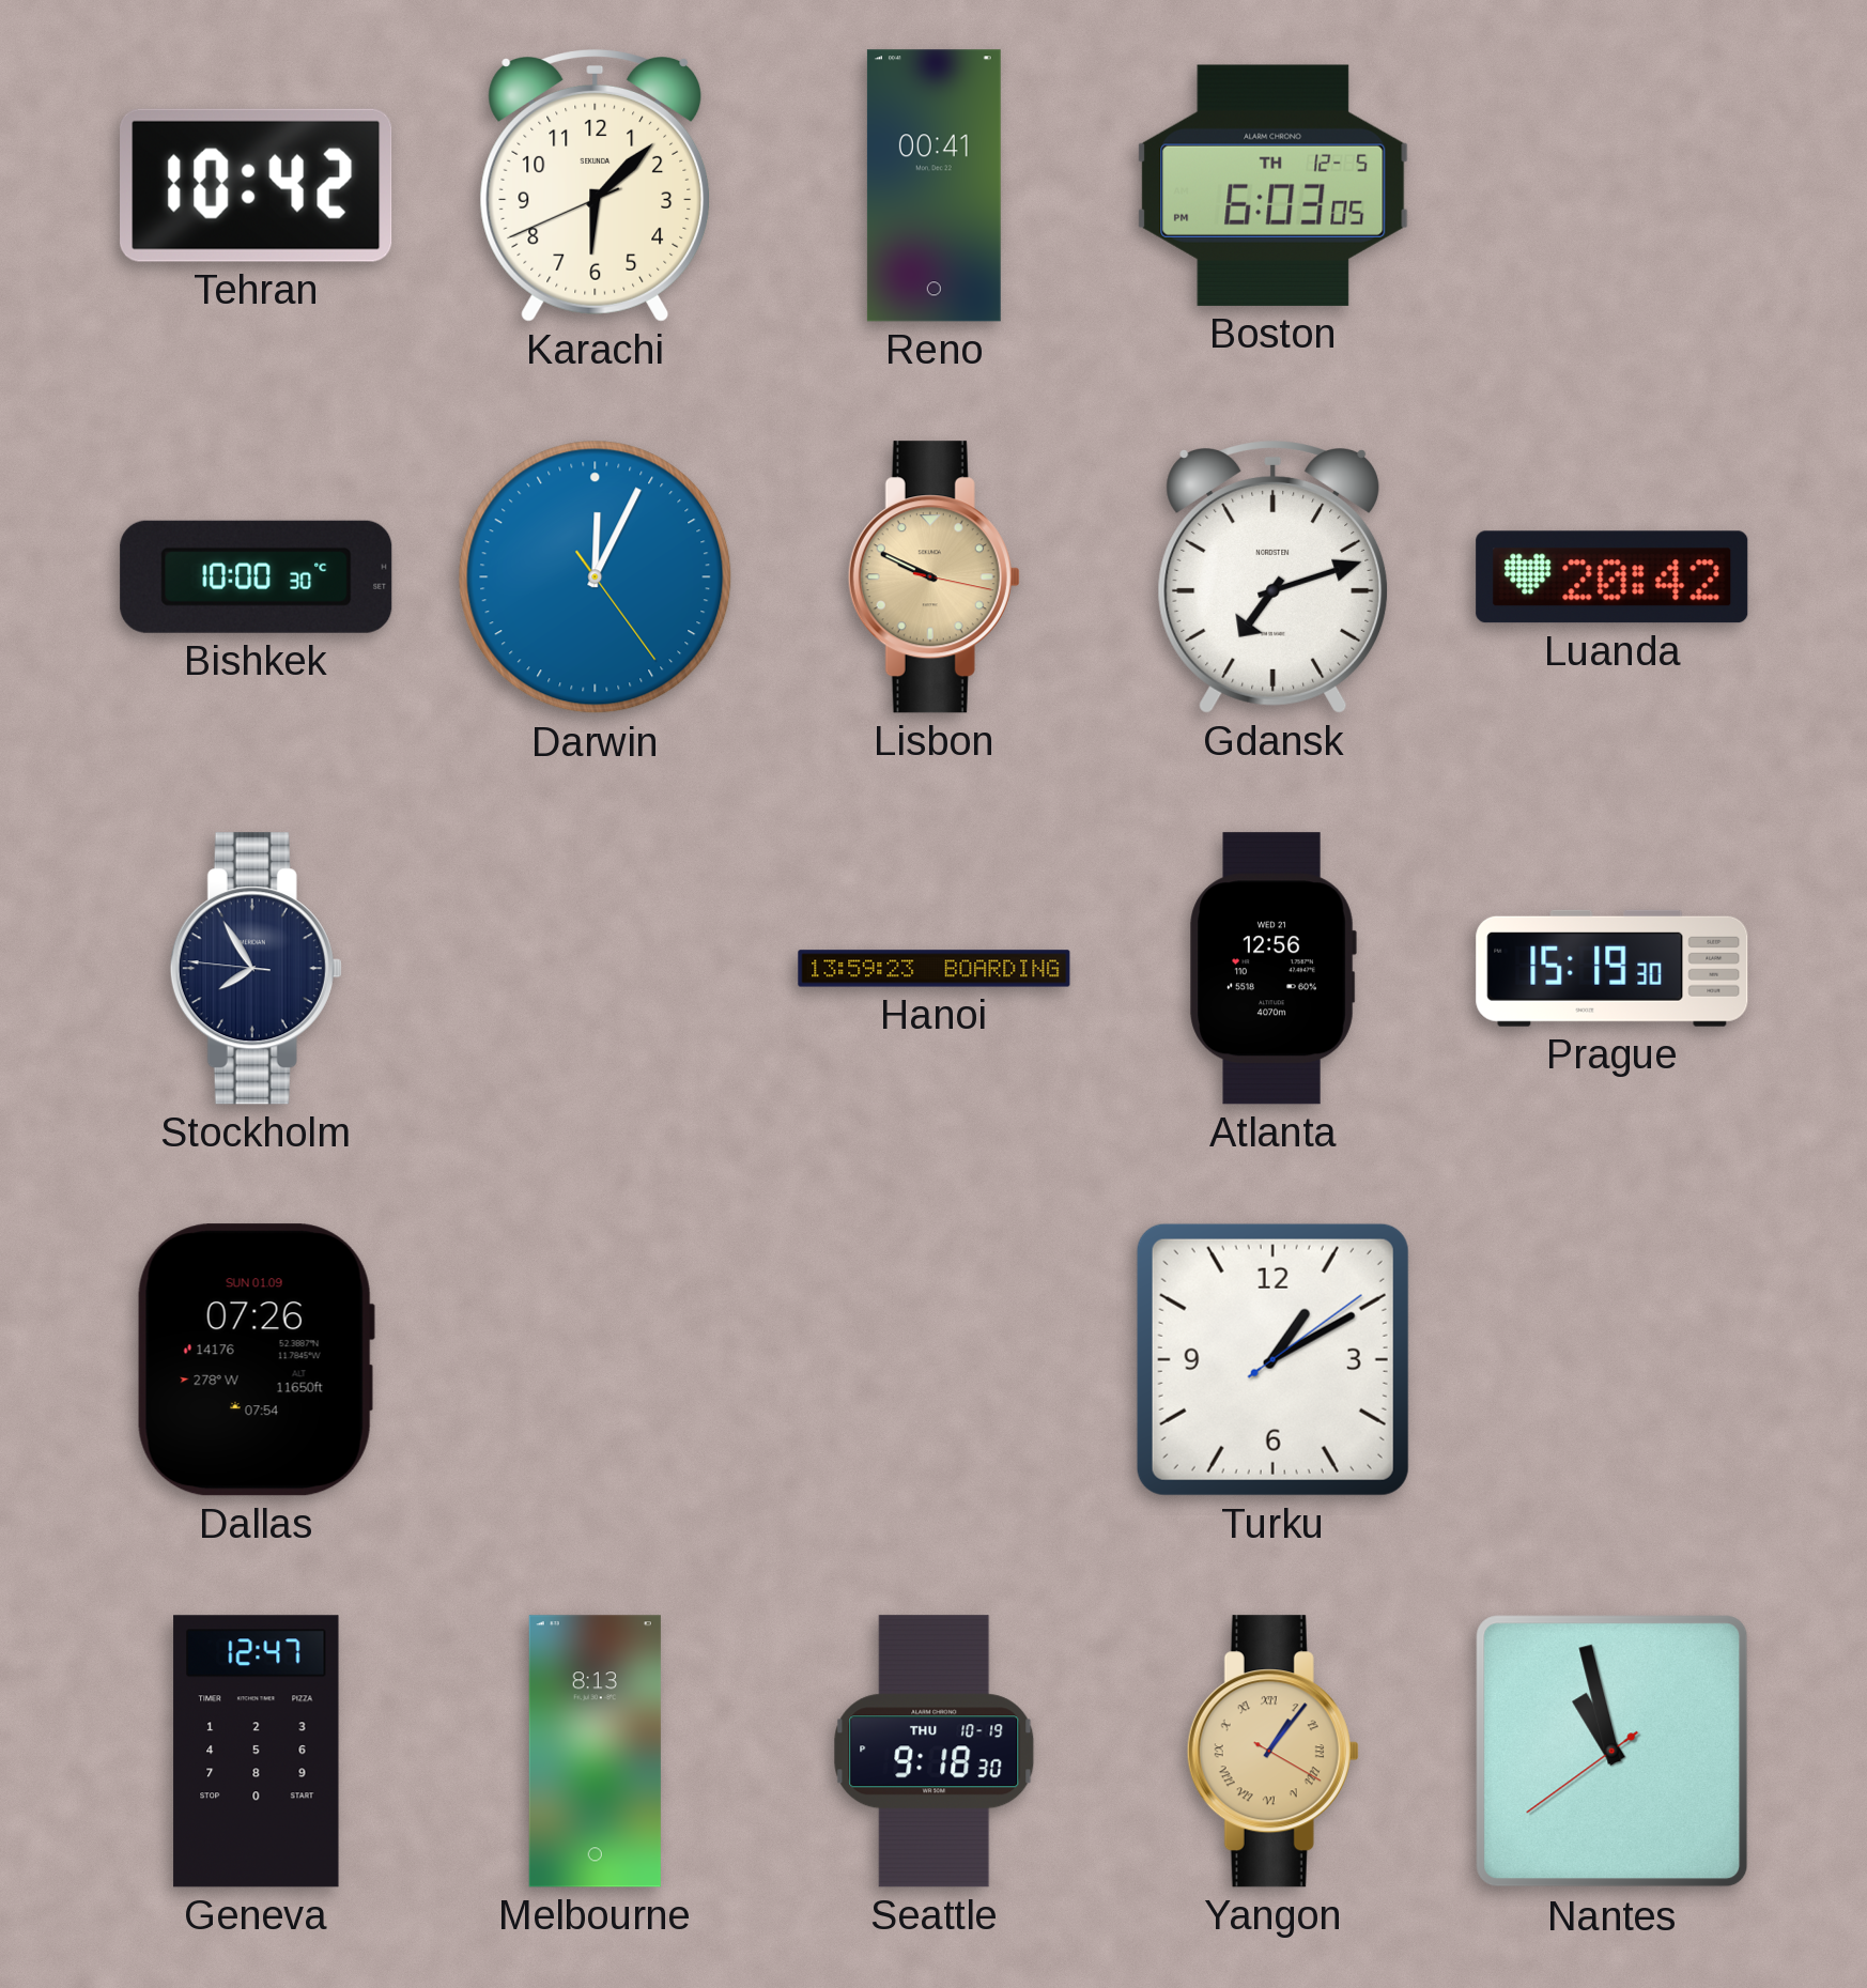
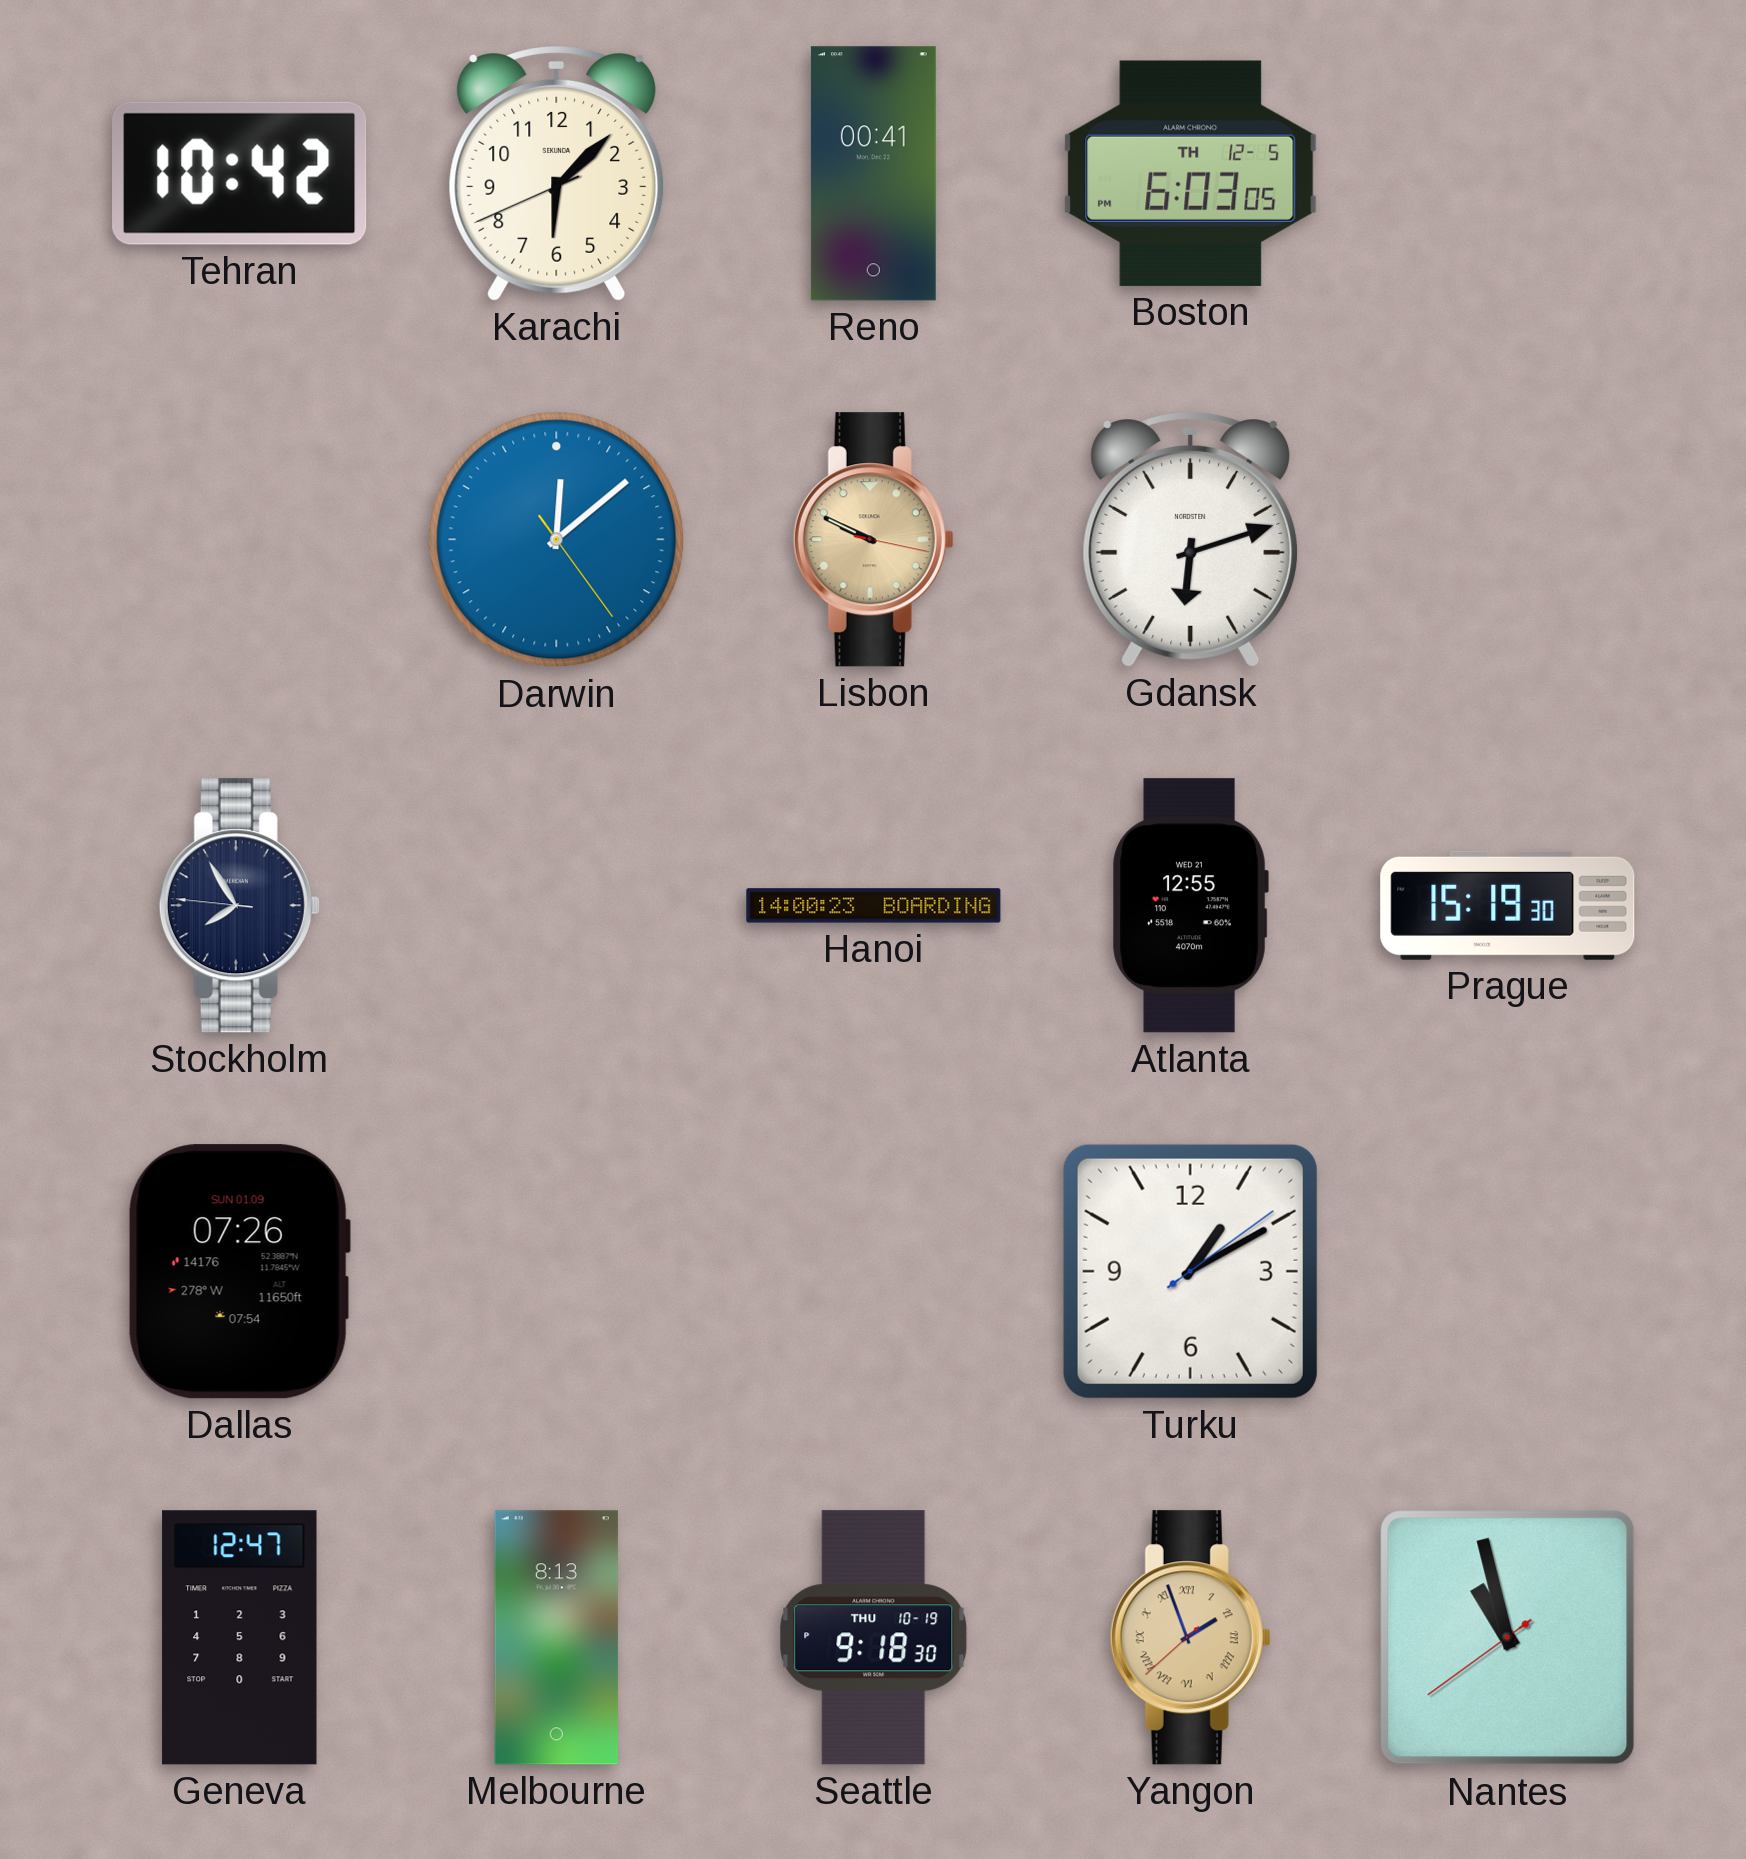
Bishkek: 10:00 -> none (257, 576)
Darwin: 12:04 -> 12:08 (557, 540)
Gdansk: 7:12 -> 6:12 (1191, 540)
Luanda: 20:42 -> none (1613, 577)
Hanoi: 13:59 -> 14:00 (874, 906)
Atlanta: 12:56 -> 12:55 (1190, 906)
Yangon: 1:06 -> 1:56 (1190, 1638)
